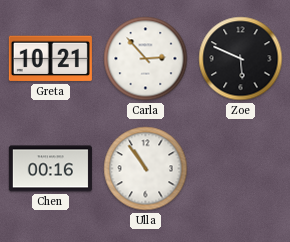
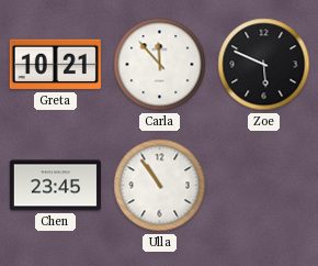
Carla: 2:53 -> 11:53 (160, 65)
Chen: 00:16 -> 23:45 (55, 186)
